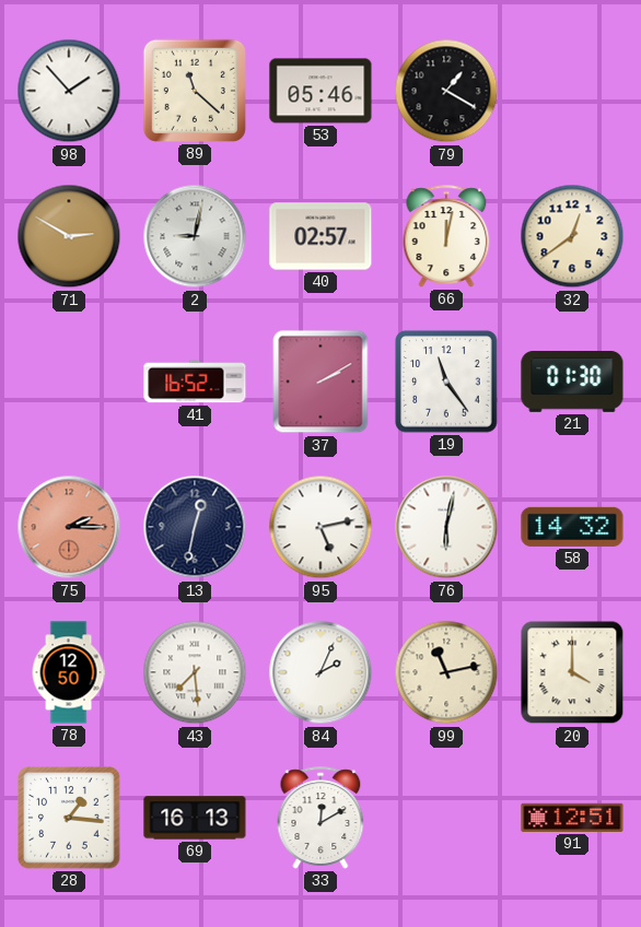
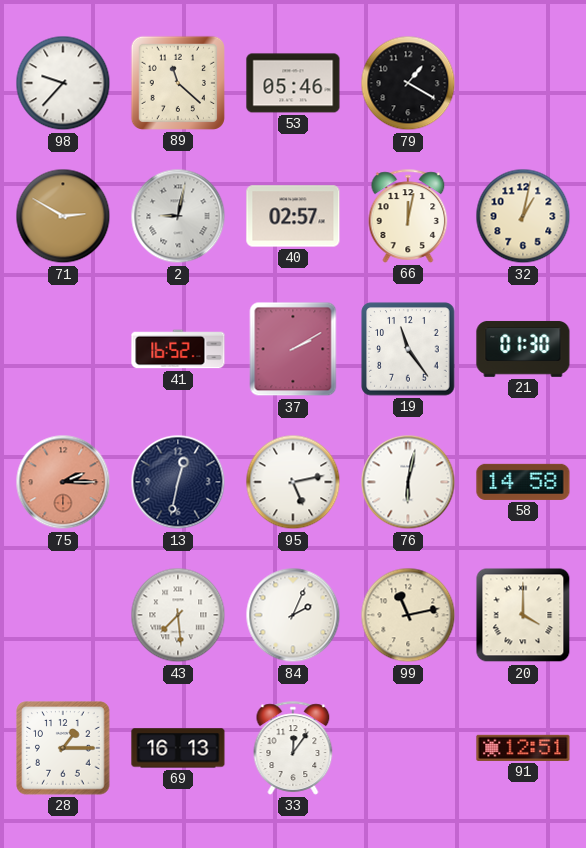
98: 1:53 -> 9:37 (63, 83)
32: 12:39 -> 1:02 (523, 216)
58: 14:32 -> 14:58 (523, 482)
78: 12:50 -> none (69, 672)
28: 1:16 -> 1:15 (63, 748)
33: 12:10 -> 12:06 (293, 748)
